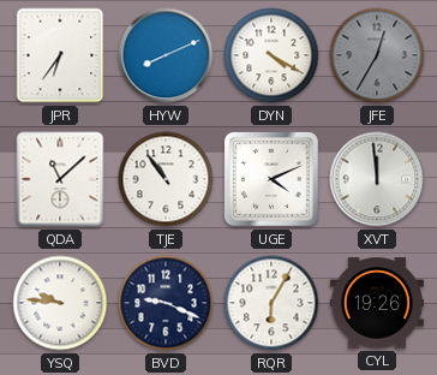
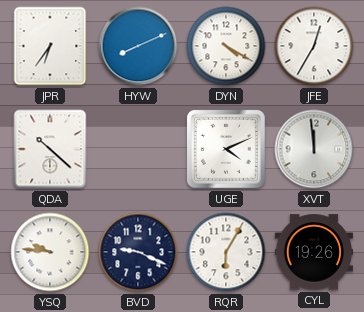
JFE dial: grey -> white (314, 46)
QDA: 11:08 -> 10:22 (50, 149)
TJE: 10:54 -> none (166, 179)
